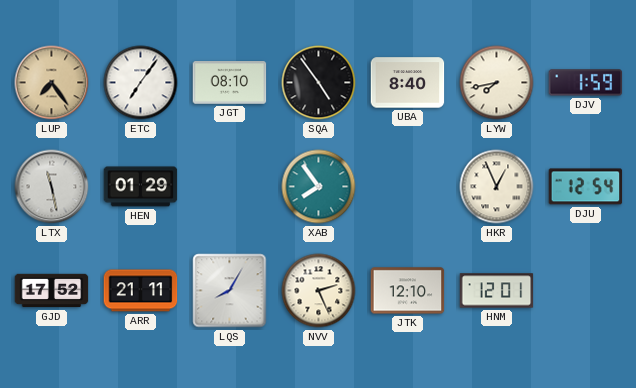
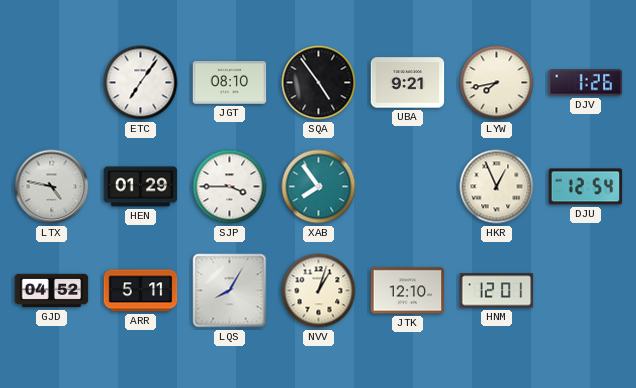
LUP: 7:24 -> none (52, 83)
UBA: 8:40 -> 9:21 (408, 83)
DJV: 1:59 -> 1:26 (586, 83)
LTX: 11:28 -> 4:47 (52, 187)
SJP: none -> 3:45 (230, 187)
GJD: 17:52 -> 04:52 (52, 291)
ARR: 21:11 -> 5:11 (141, 291)
NVV: 2:26 -> 1:03 (319, 291)
